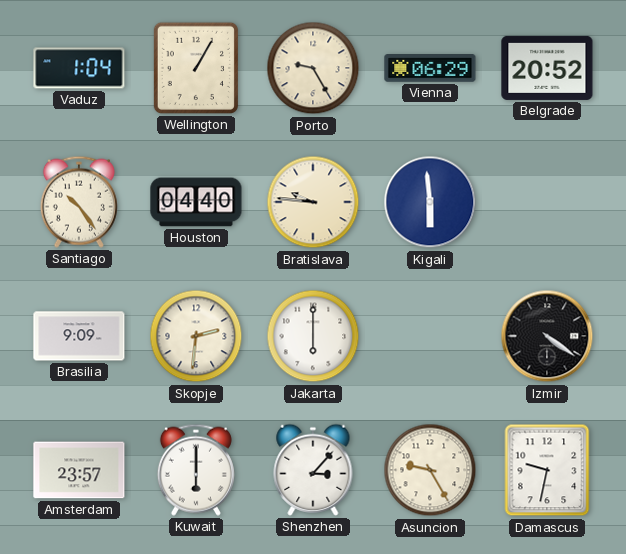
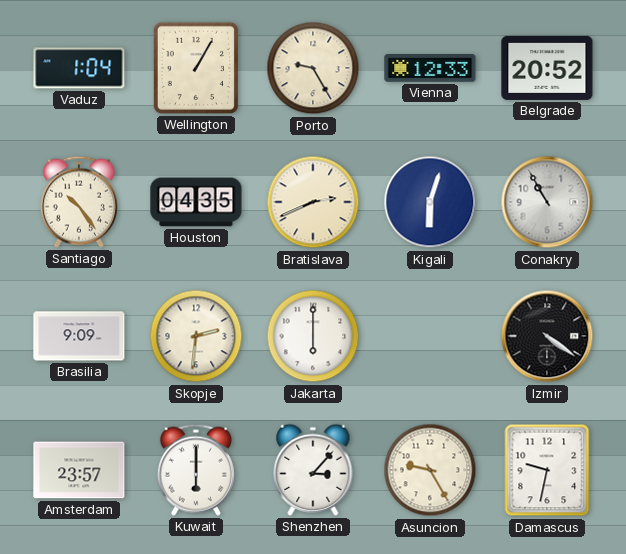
Vienna: 06:29 -> 12:33 (430, 68)
Houston: 04:40 -> 04:35 (196, 202)
Bratislava: 9:46 -> 2:41 (313, 202)
Kigali: 5:59 -> 6:03 (430, 202)
Conakry: none -> 10:55 (547, 202)
